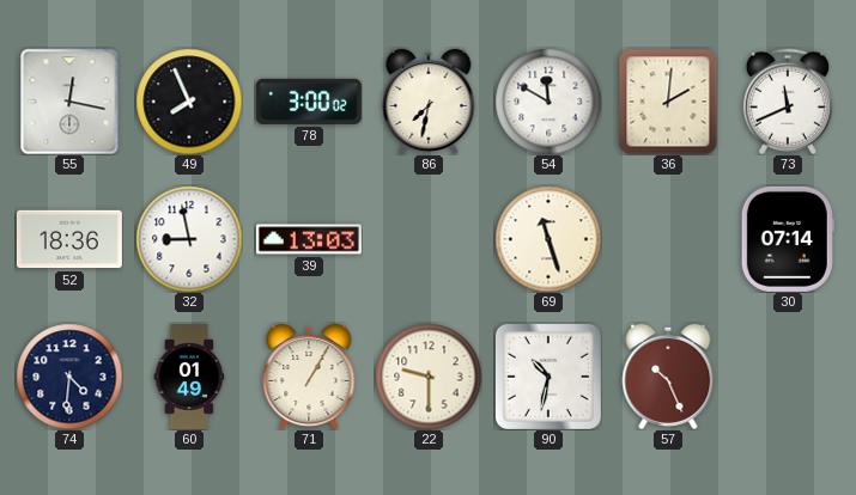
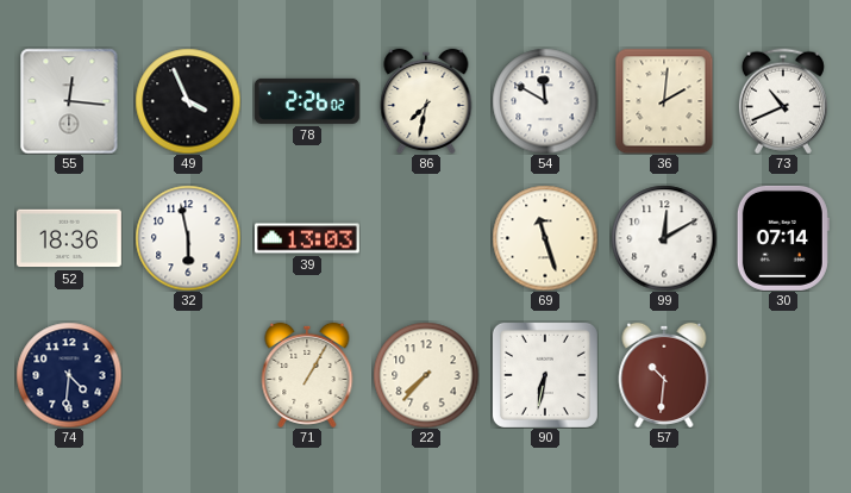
55: 12:17 -> 12:16 (69, 101)
49: 7:56 -> 3:56 (188, 101)
78: 3:00 -> 2:26 (307, 101)
73: 11:41 -> 10:41 (783, 101)
32: 8:58 -> 5:58 (188, 238)
99: none -> 12:10 (664, 238)
60: 01:49 -> none (189, 377)
22: 9:30 -> 7:37 (426, 375)
90: 10:32 -> 6:32 (545, 375)
57: 10:26 -> 10:31 (664, 375)
